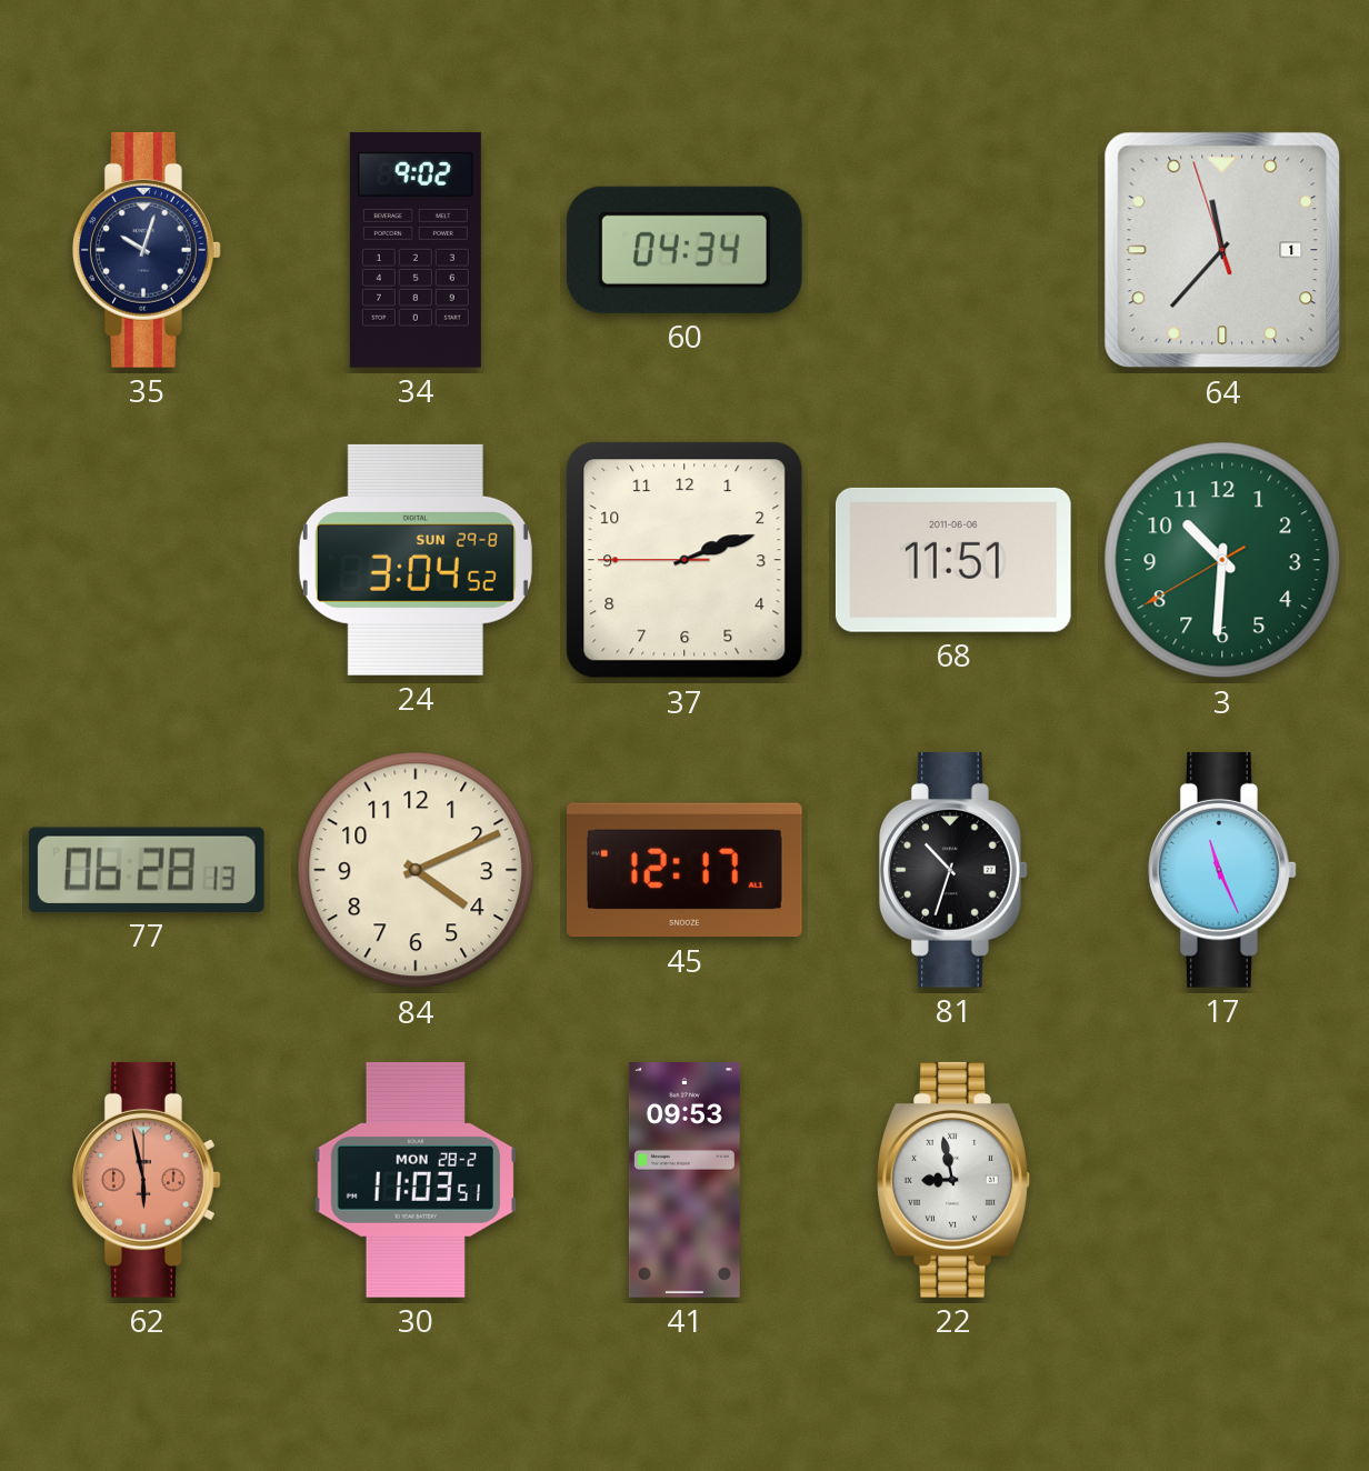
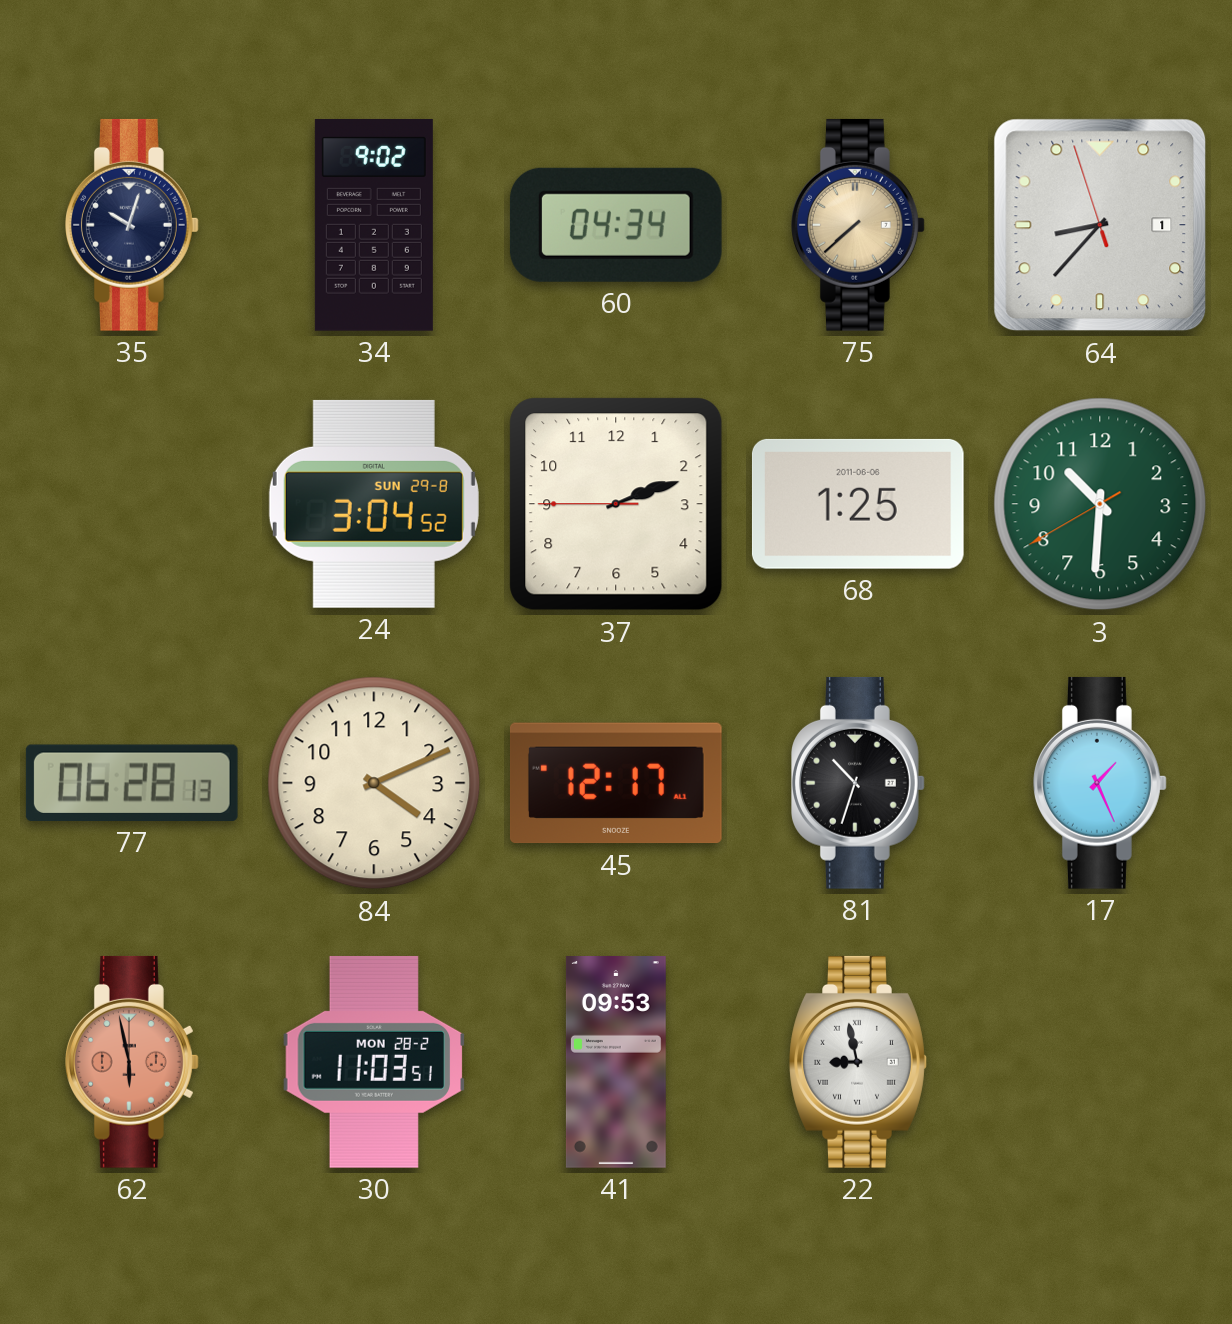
75: none -> 7:38 (859, 225)
64: 11:36 -> 8:36 (1100, 225)
68: 11:51 -> 1:25 (858, 504)
17: 11:26 -> 1:26 (1101, 783)
